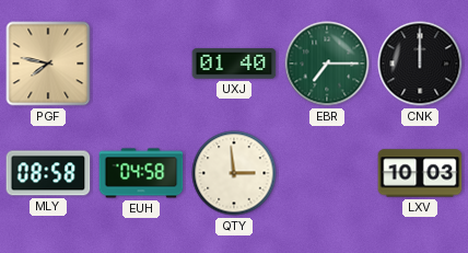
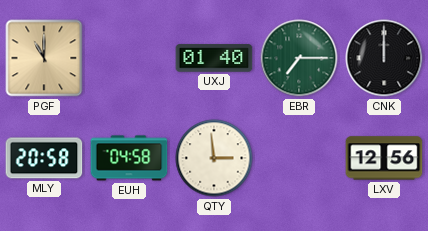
PGF: 7:47 -> 11:00 (44, 58)
MLY: 08:58 -> 20:58 (44, 158)
LXV: 10:03 -> 12:56 (384, 158)
